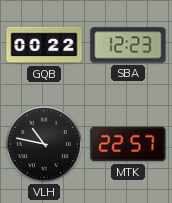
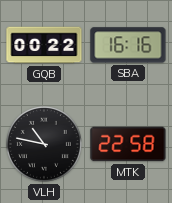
SBA: 12:23 -> 16:16 (128, 45)
MTK: 22:57 -> 22:58 (128, 144)
